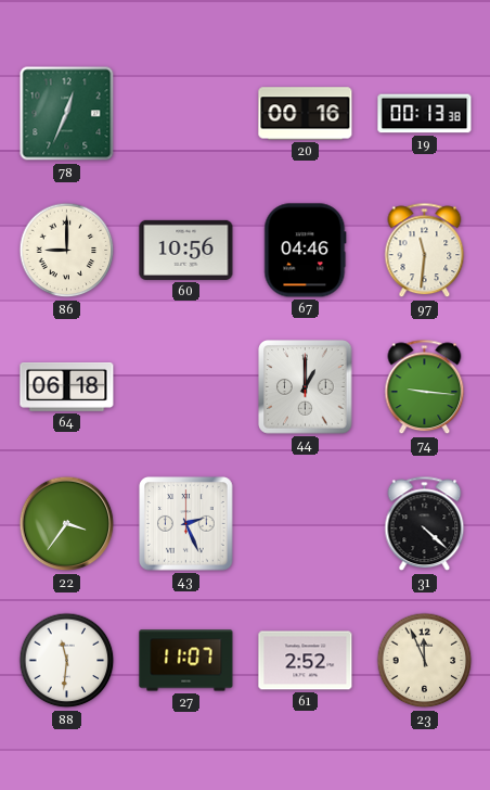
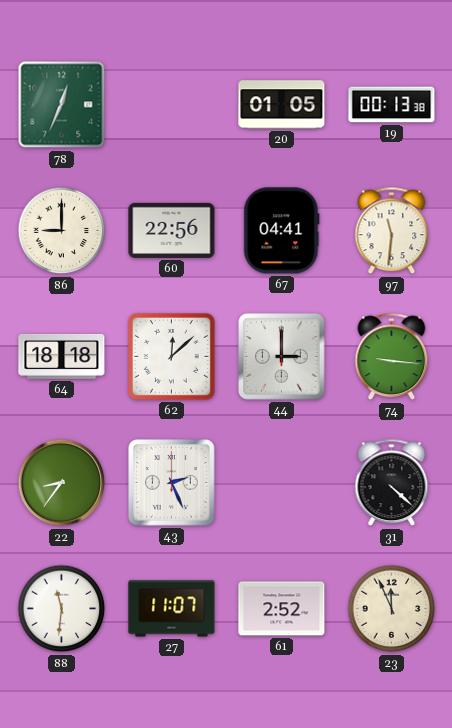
20: 00:16 -> 01:05 (282, 105)
60: 10:56 -> 22:56 (172, 230)
67: 04:46 -> 04:41 (282, 231)
64: 06:18 -> 18:18 (62, 356)
62: none -> 12:08 (171, 356)
44: 1:00 -> 3:00 (282, 357)
22: 3:36 -> 8:36 (62, 483)
